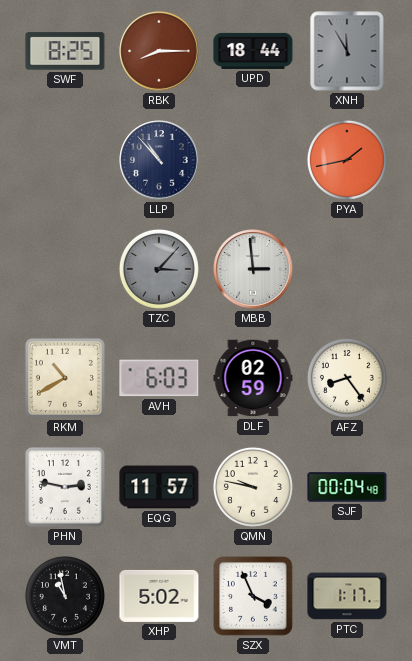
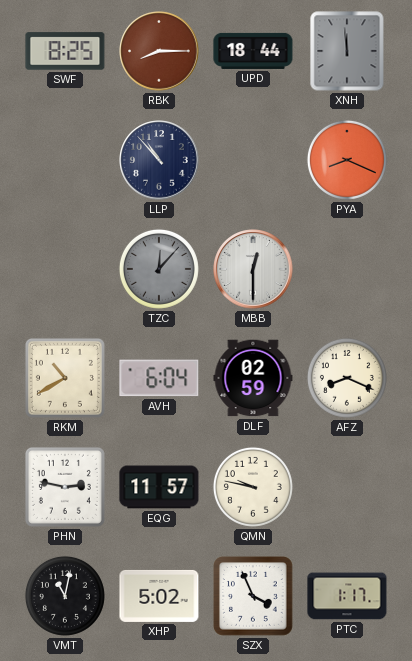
XNH: 11:55 -> 11:59 (347, 51)
PYA: 1:43 -> 8:19 (347, 160)
TZC: 3:07 -> 12:07 (159, 269)
MBB: 2:59 -> 12:30 (253, 269)
AVH: 6:03 -> 6:04 (159, 378)
AFZ: 8:24 -> 8:19 (347, 378)
SJF: 00:04 -> none (347, 487)
VMT: 10:58 -> 11:02 (65, 596)
